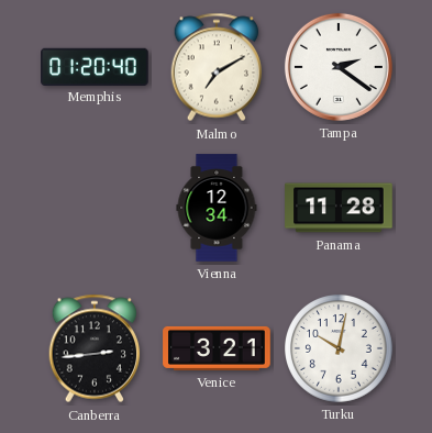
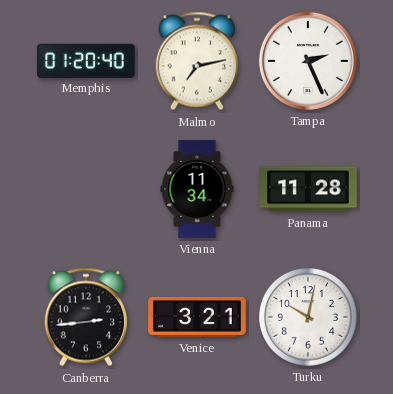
Malmo: 7:10 -> 7:13 (197, 61)
Tampa: 2:21 -> 2:26 (308, 61)
Vienna: 12:34 -> 11:34 (197, 189)
